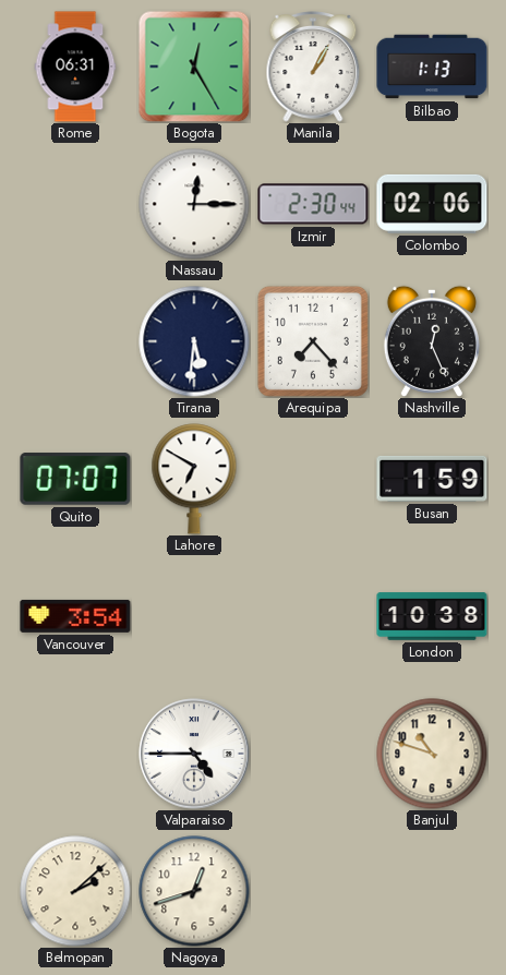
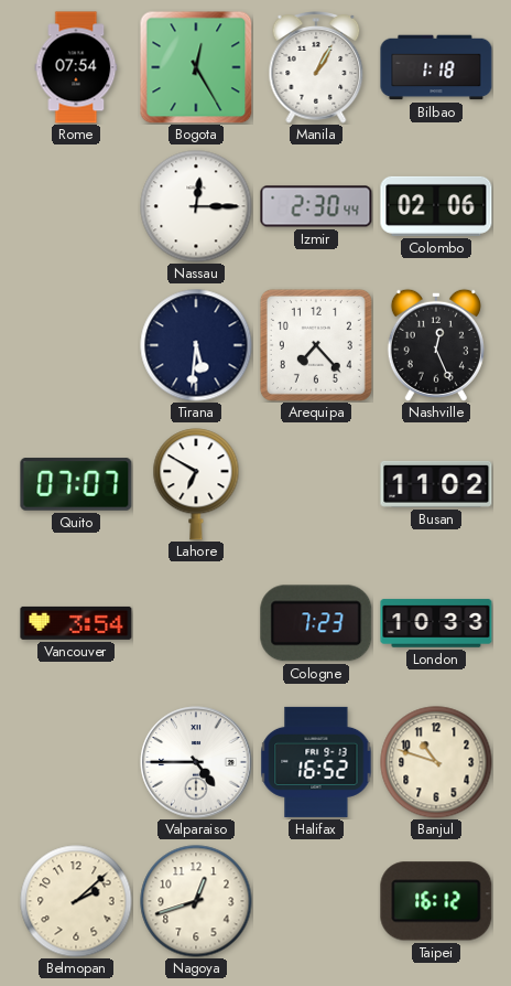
Rome: 06:31 -> 07:54 (76, 67)
Bilbao: 1:13 -> 1:18 (436, 67)
Busan: 1:59 -> 11:02 (436, 484)
Cologne: none -> 7:23 (316, 623)
London: 10:38 -> 10:33 (436, 623)
Halifax: none -> 16:52 (316, 762)
Taipei: none -> 16:12 (436, 901)
